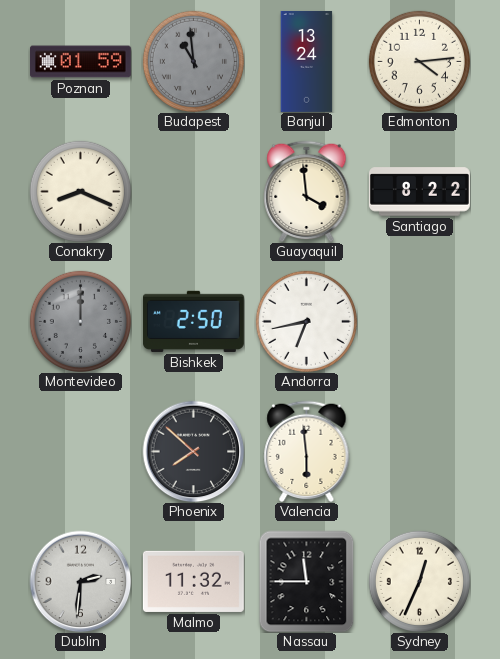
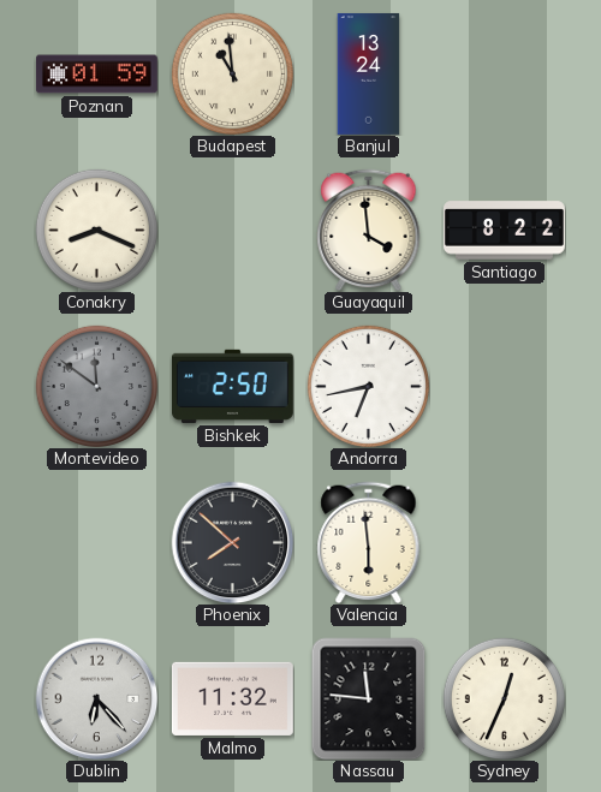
Budapest dial: grey -> cream (232, 73)
Edmonton: 4:14 -> none (419, 61)
Montevideo: 12:00 -> 11:51 (96, 386)
Dublin: 2:31 -> 6:23 (96, 698)
Nassau: 11:45 -> 11:46 (369, 698)
